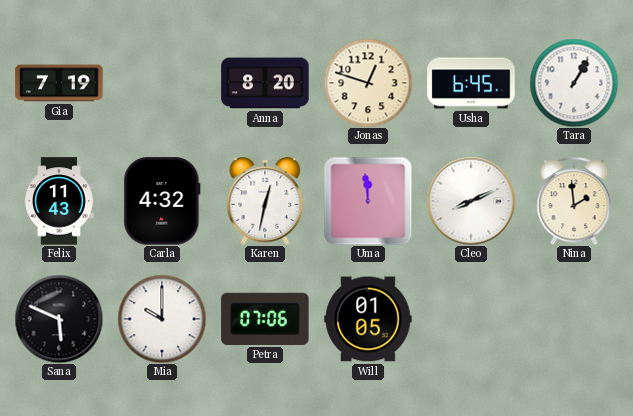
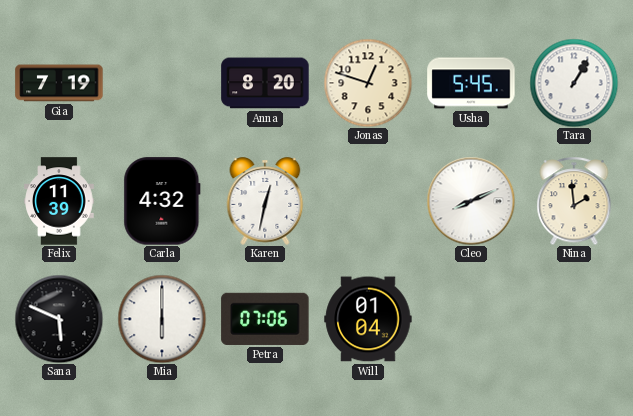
Usha: 6:45 -> 5:45 (471, 83)
Felix: 11:43 -> 11:39 (59, 201)
Uma: 11:59 -> none (368, 201)
Mia: 10:00 -> 6:00 (162, 319)
Will: 01:05 -> 01:04 (368, 319)
